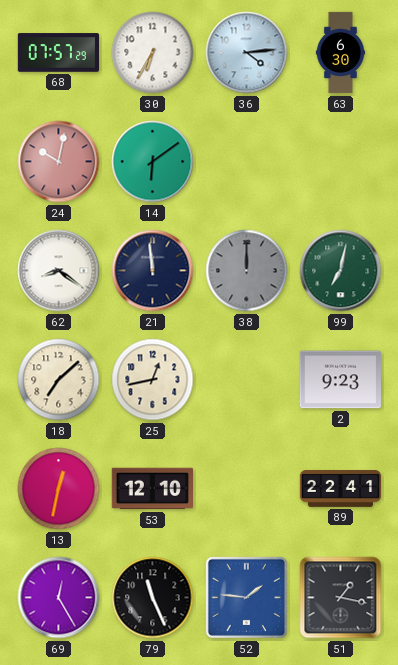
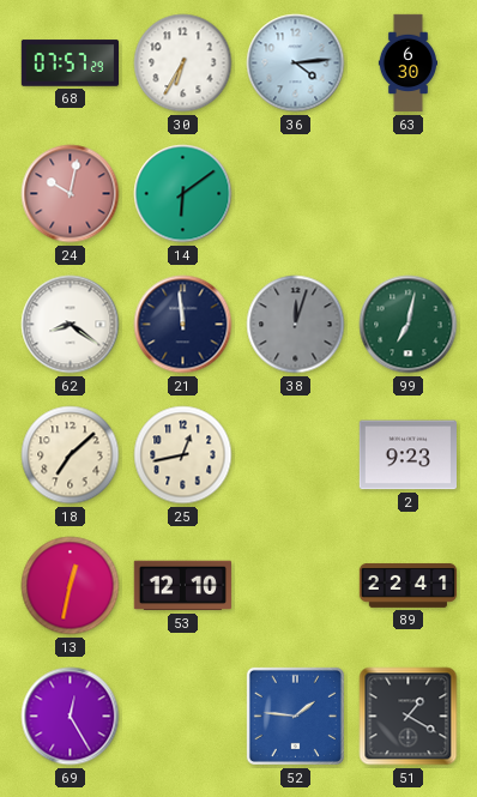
38: 12:00 -> 12:03 (296, 325)
79: 11:26 -> none (153, 598)
51: 1:17 -> 1:20 (409, 717)
